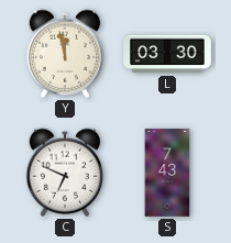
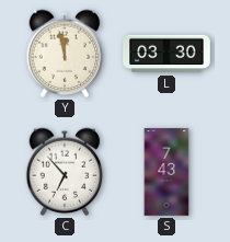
C: 6:49 -> 6:53 (65, 172)
